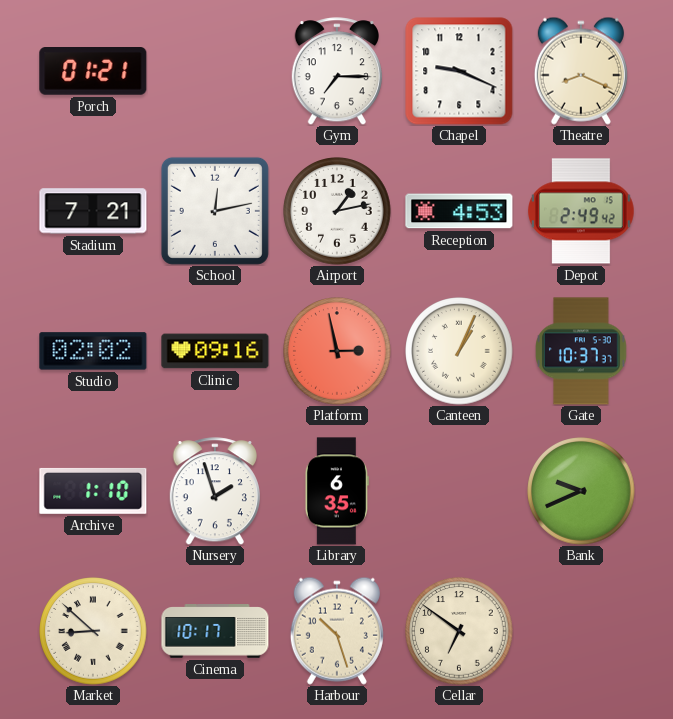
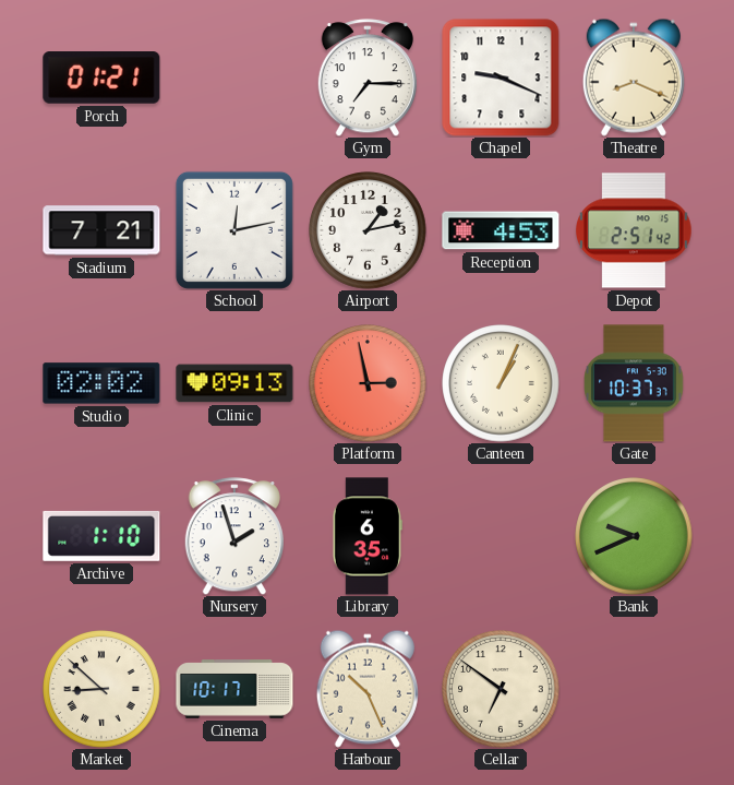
Depot: 2:49 -> 2:51 (635, 230)
Clinic: 09:16 -> 09:13 (234, 383)
Harbour: 10:27 -> 10:26 (368, 689)
